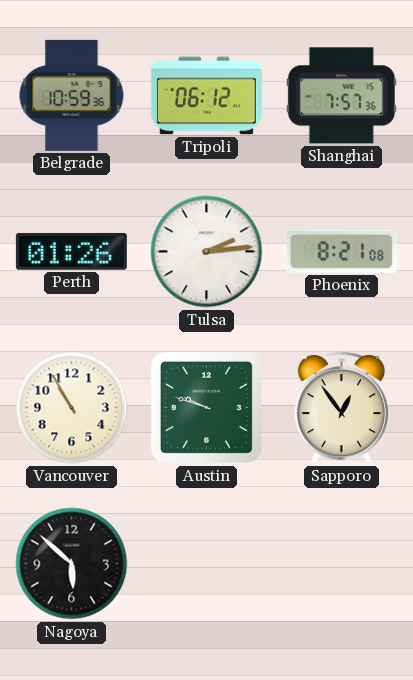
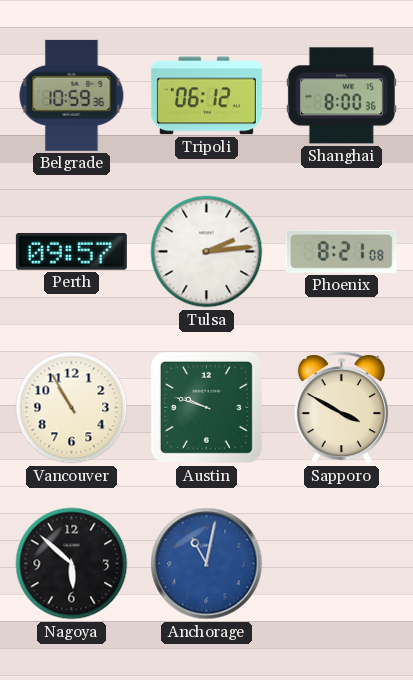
Shanghai: 7:57 -> 8:00 (341, 96)
Perth: 01:26 -> 09:57 (71, 251)
Sapporo: 12:54 -> 3:50 (341, 408)
Anchorage: none -> 11:02 (207, 564)
